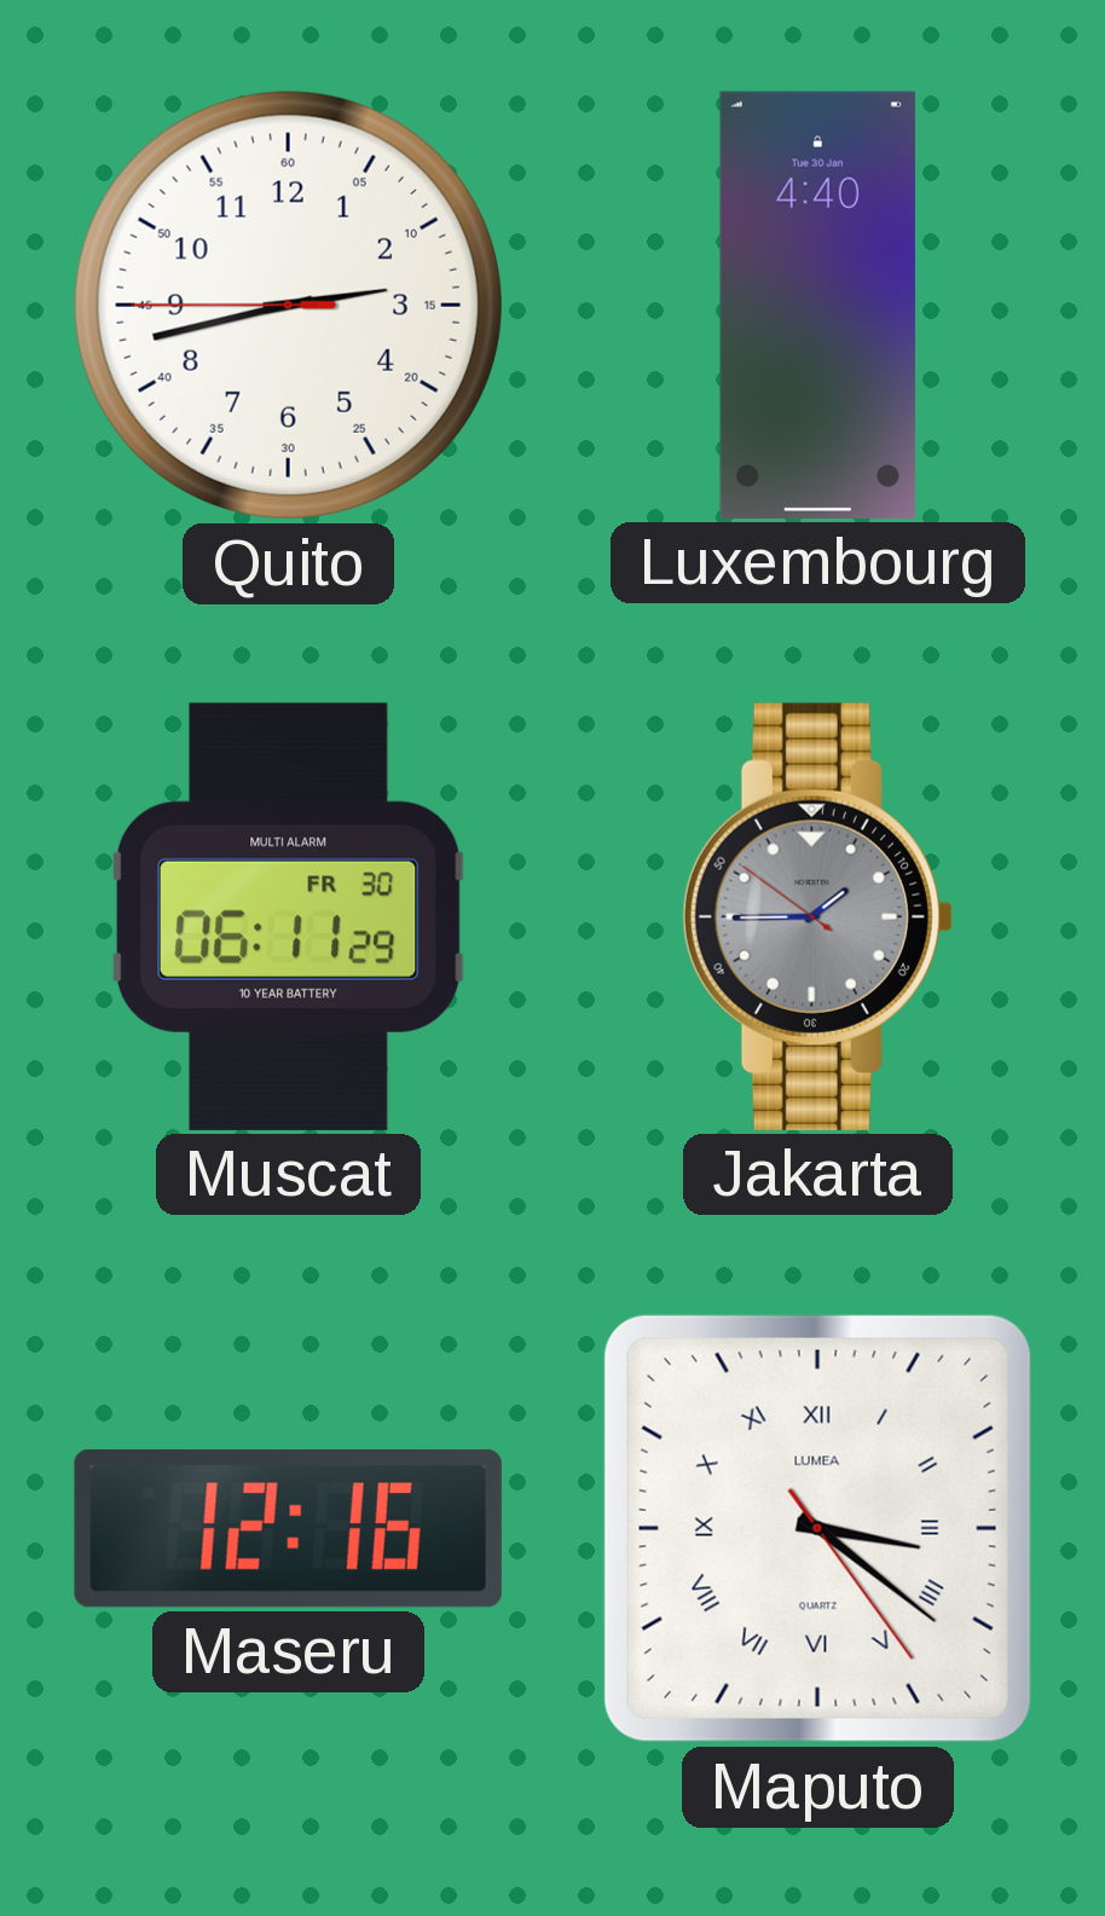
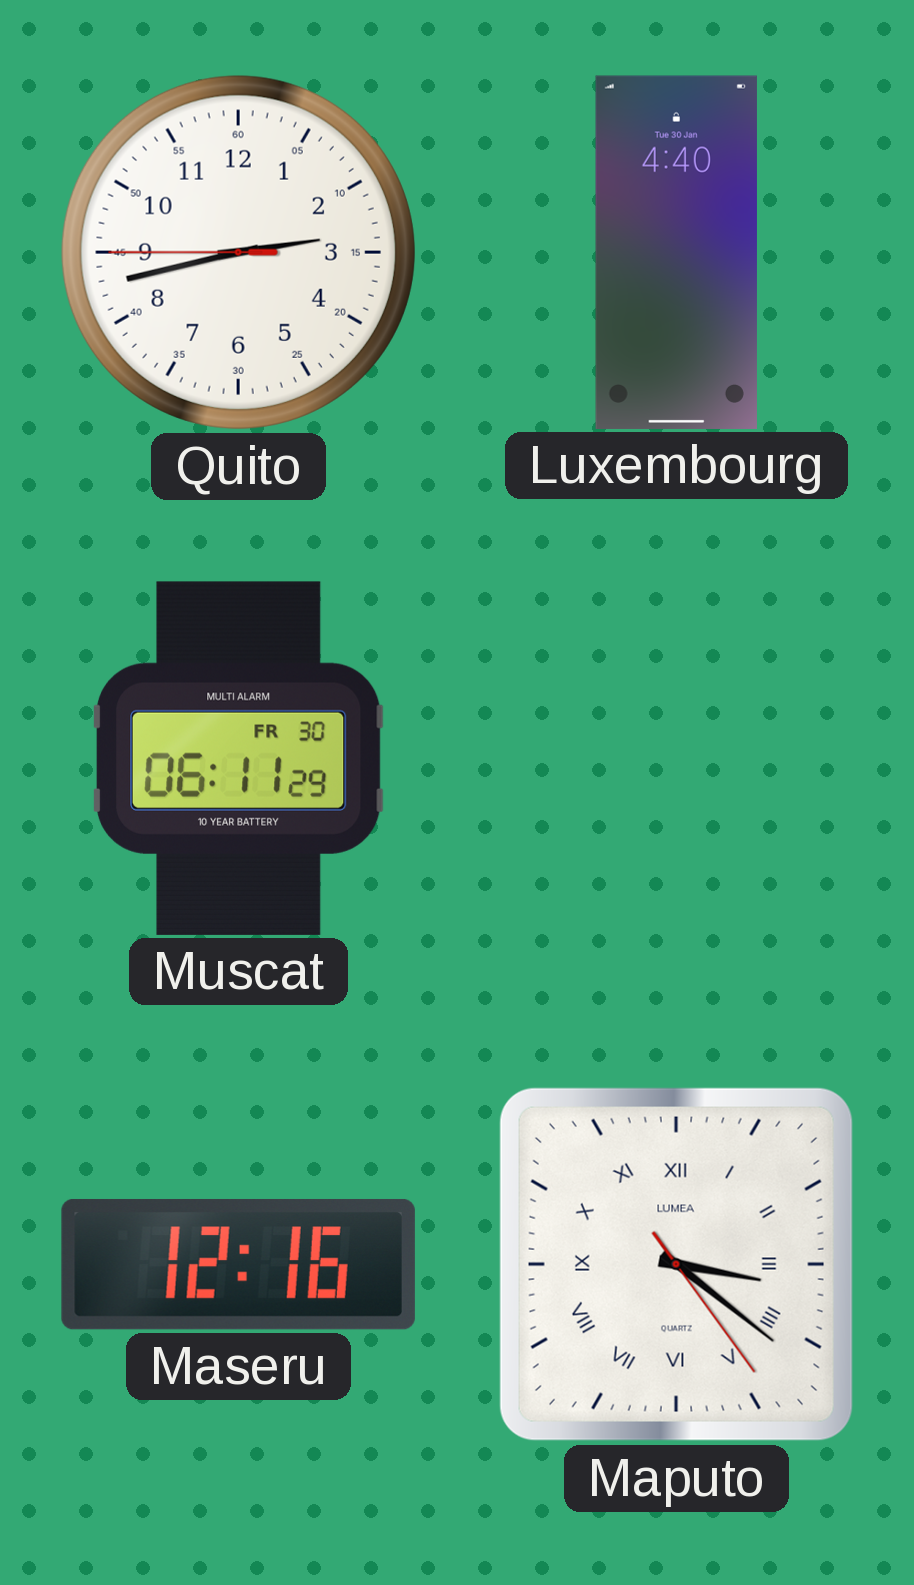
Jakarta: 1:44 -> none (817, 916)
